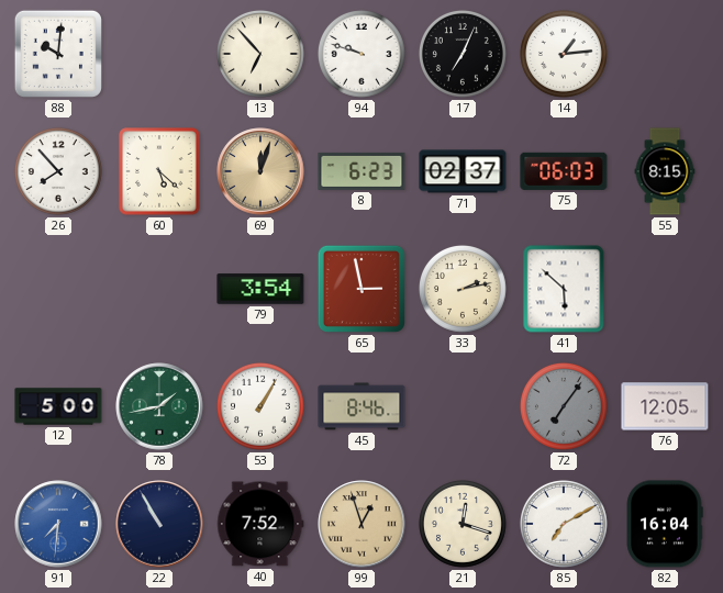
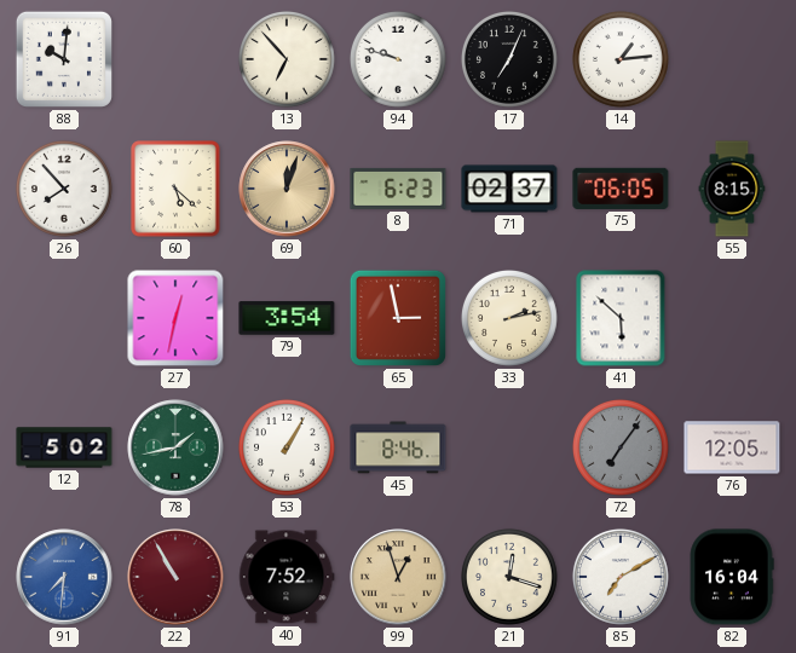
75: 06:03 -> 06:05 (621, 189)
27: none -> 12:32 (175, 318)
12: 5:00 -> 5:02 (64, 447)
22 dial: navy -> burgundy (175, 577)
